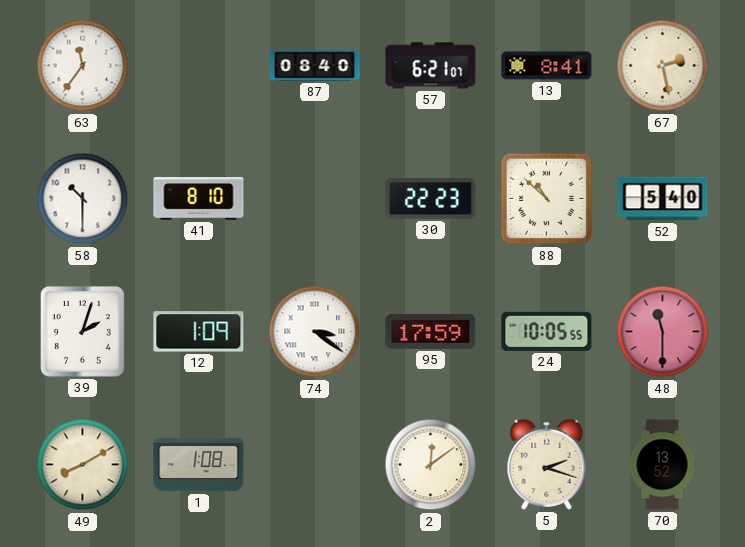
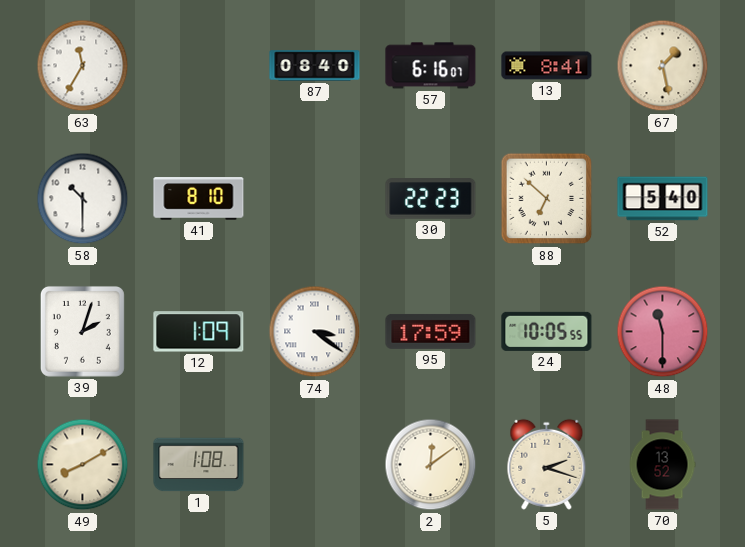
63: 11:36 -> 11:35 (83, 66)
57: 6:21 -> 6:16 (431, 66)
67: 2:28 -> 1:28 (663, 66)
88: 10:52 -> 6:52 (547, 199)
